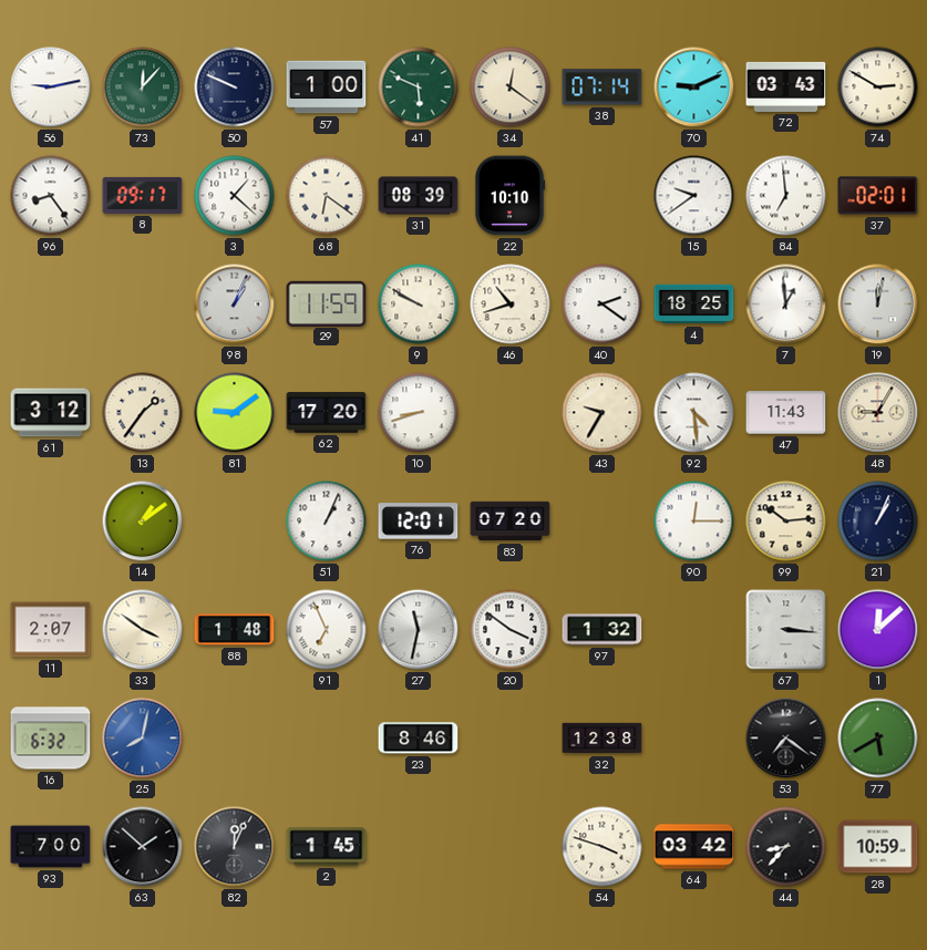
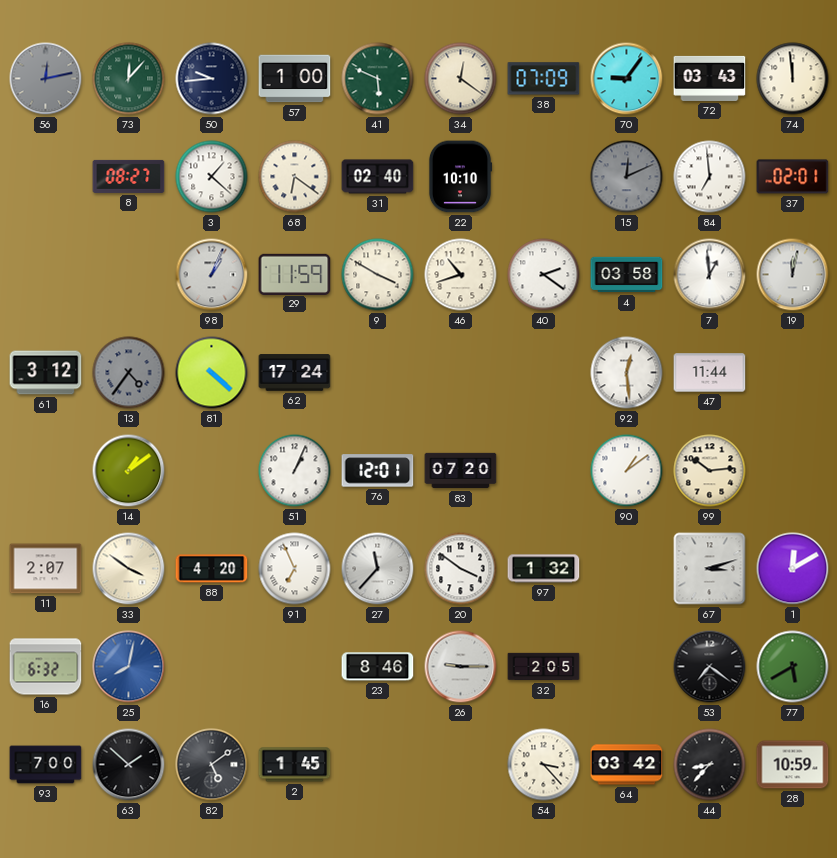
56: 9:13 -> 12:13 (46, 79)
56 dial: white -> grey (46, 79)
50: 9:49 -> 9:44 (212, 79)
38: 07:14 -> 07:09 (544, 79)
70: 9:11 -> 9:06 (627, 79)
74: 2:50 -> 11:59 (793, 79)
96: 8:24 -> none (51, 196)
8: 09:17 -> 08:27 (129, 176)
31: 08:39 -> 02:40 (378, 177)
15: 9:39 -> 12:11 (627, 177)
15 dial: white -> grey (627, 177)
9: 9:50 -> 3:50 (378, 275)
4: 18:25 -> 03:58 (627, 275)
13: 1:36 -> 4:36 (129, 373)
13 dial: cream -> grey (129, 373)
81: 9:09 -> 4:22 (212, 373)
62: 17:20 -> 17:24 (295, 373)
10: 8:42 -> none (419, 413)
43: 9:35 -> none (602, 413)
92: 4:29 -> 12:29 (627, 373)
47: 11:43 -> 11:44 (710, 373)
48: 9:05 -> none (878, 413)
90: 12:15 -> 1:09 (627, 471)
21: 1:04 -> none (878, 522)
88: 1:48 -> 4:20 (212, 569)
27: 11:32 -> 11:37 (378, 569)
67: 3:16 -> 3:12 (710, 569)
1: 12:08 -> 12:10 (793, 569)
26: none -> 9:15 (461, 667)
32: 12:38 -> 2:05 (544, 667)
82: 12:04 -> 5:09 (212, 765)
54: 3:48 -> 3:23 (544, 765)
